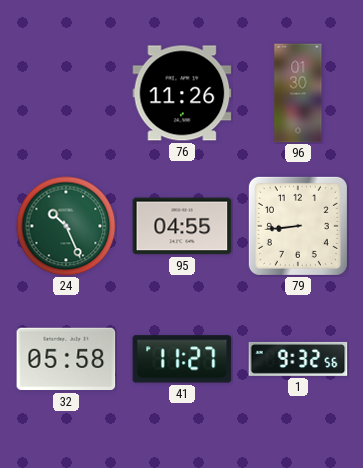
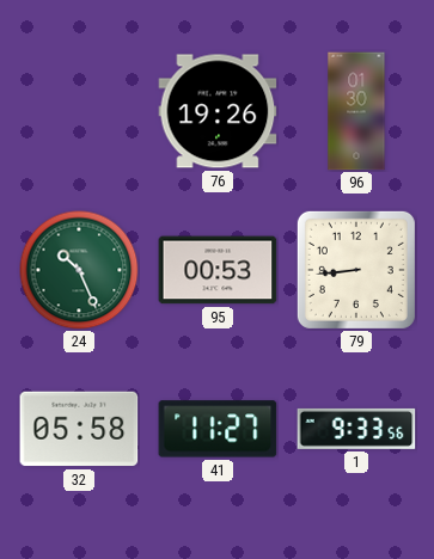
76: 11:26 -> 19:26 (218, 111)
95: 04:55 -> 00:53 (218, 270)
1: 9:32 -> 9:33 (356, 429)
